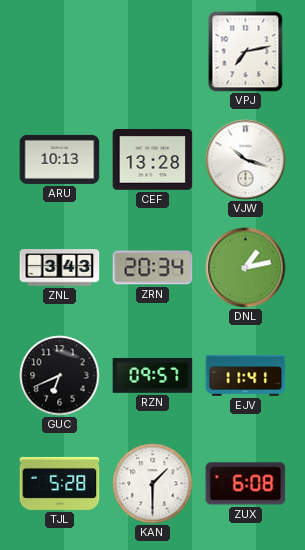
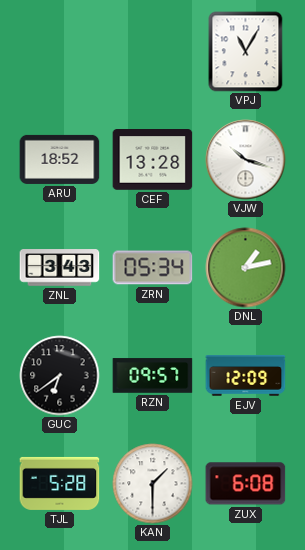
VPJ: 7:13 -> 11:05 (246, 52)
ARU: 10:13 -> 18:52 (60, 159)
ZRN: 20:34 -> 05:34 (153, 268)
GUC: 6:41 -> 6:39 (60, 376)
EJV: 11:41 -> 12:09 (246, 376)
